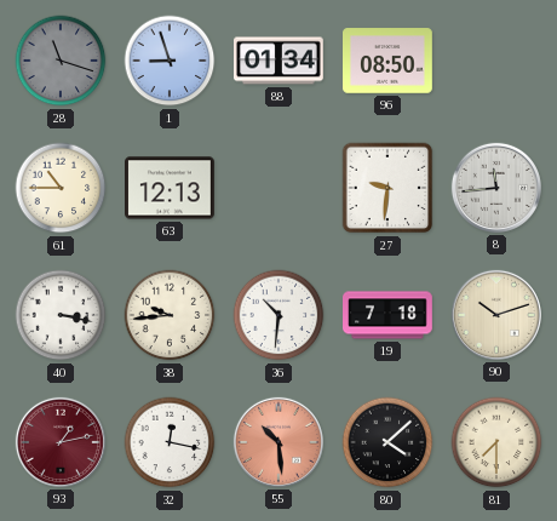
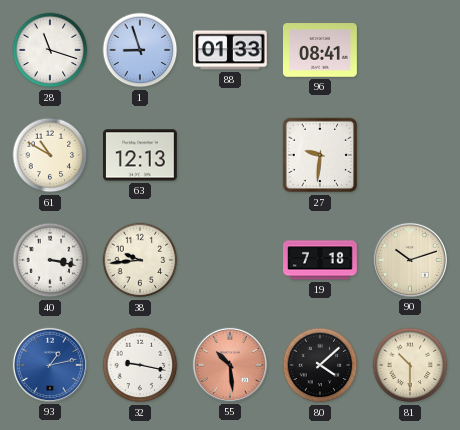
28 dial: grey -> white (50, 50)
88: 01:34 -> 01:33 (231, 50)
96: 08:50 -> 08:41 (321, 50)
61: 10:45 -> 10:50 (50, 155)
8: 11:44 -> none (496, 188)
36: 10:31 -> none (278, 315)
93 dial: burgundy -> blue (50, 365)
32: 12:17 -> 9:17 (140, 365)
81: 7:30 -> 10:30 (410, 365)
